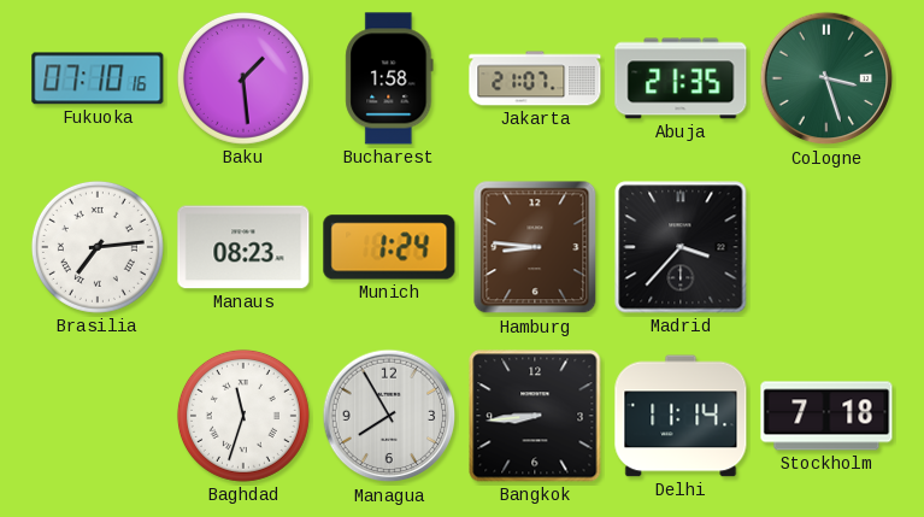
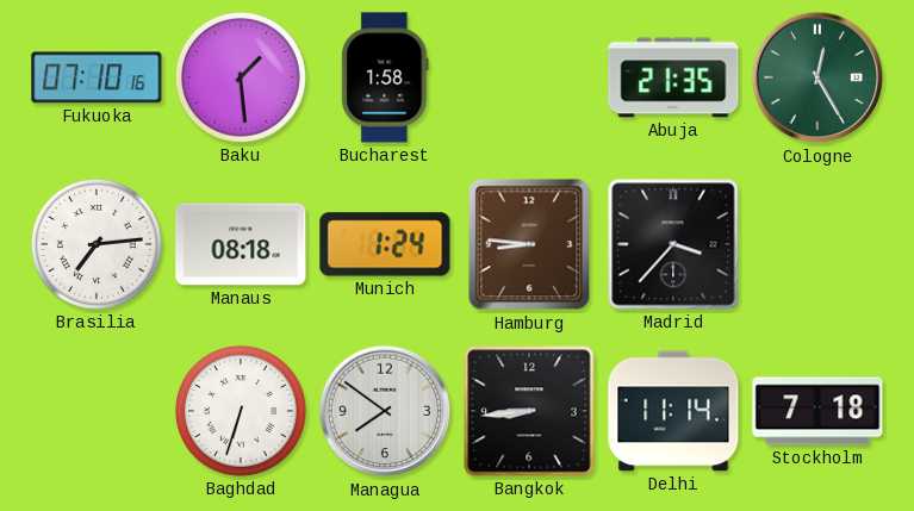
Jakarta: 21:07 -> none (535, 78)
Cologne: 3:27 -> 12:25 (817, 77)
Manaus: 08:23 -> 08:18 (241, 244)
Baghdad: 11:33 -> 6:33 (241, 411)
Managua: 7:55 -> 7:51 (385, 411)
